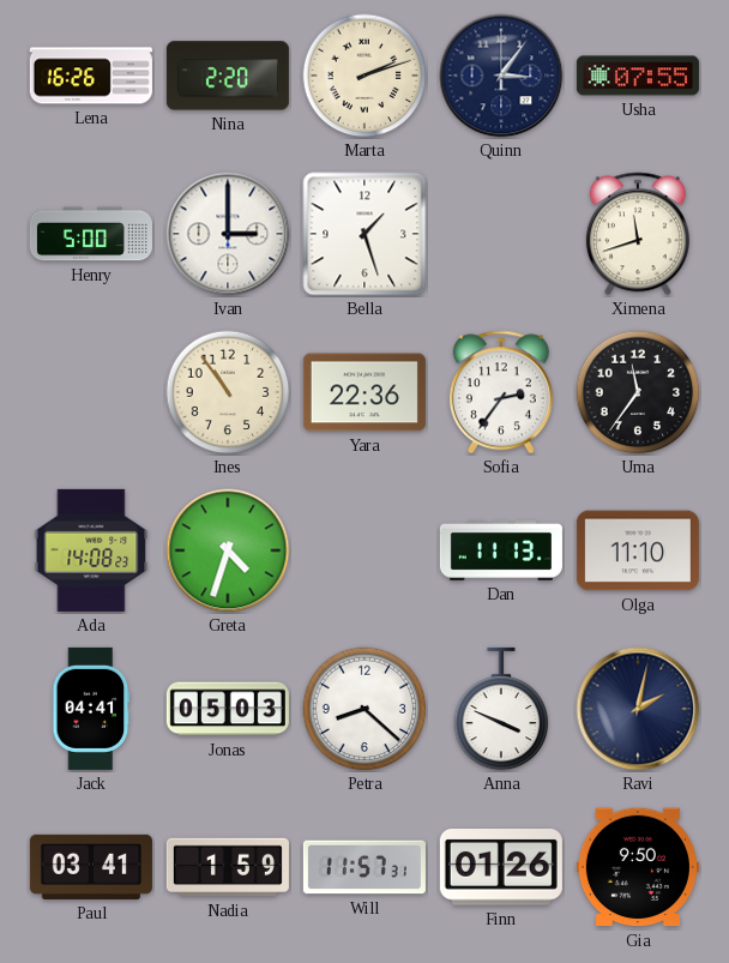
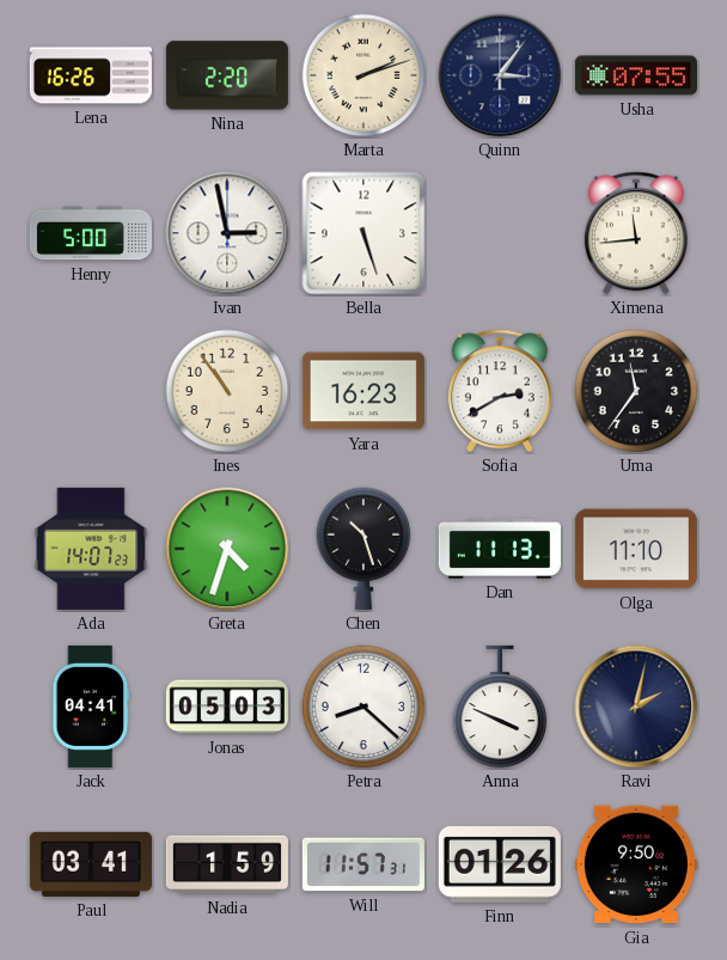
Ivan: 3:00 -> 2:58 (227, 233)
Bella: 1:27 -> 5:27 (363, 233)
Ximena: 11:42 -> 11:44 (636, 233)
Yara: 22:36 -> 16:23 (363, 391)
Sofia: 2:36 -> 2:40 (500, 391)
Ada: 14:08 -> 14:07 (91, 549)
Chen: none -> 10:27 (363, 549)
